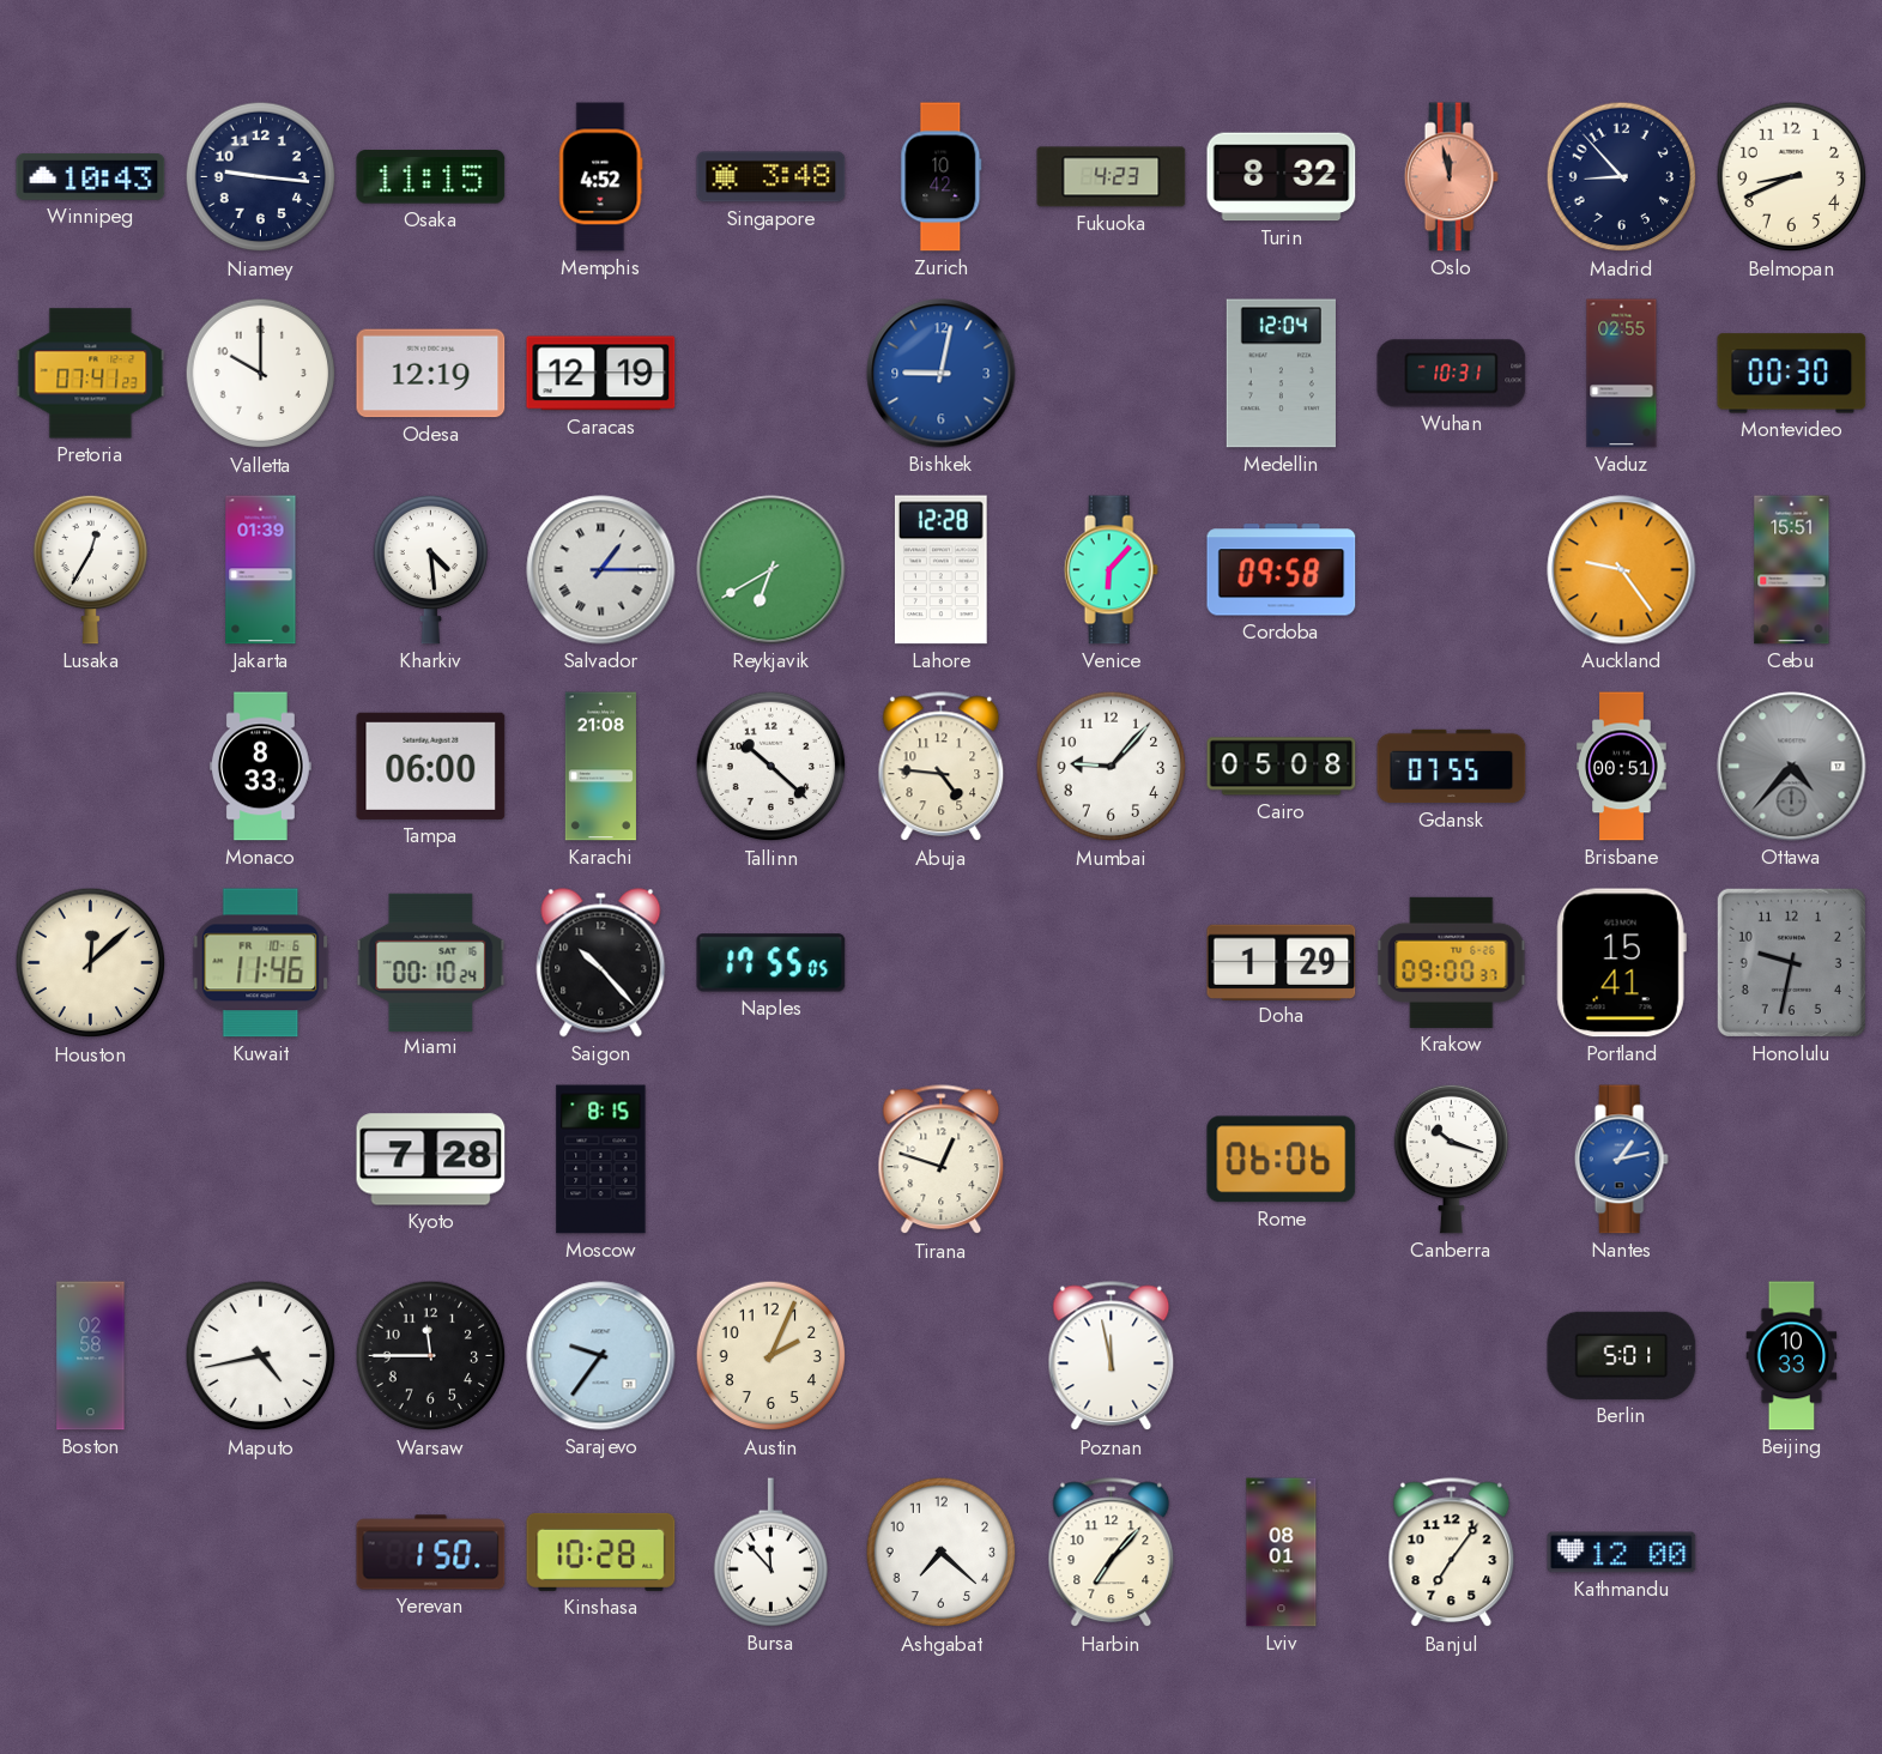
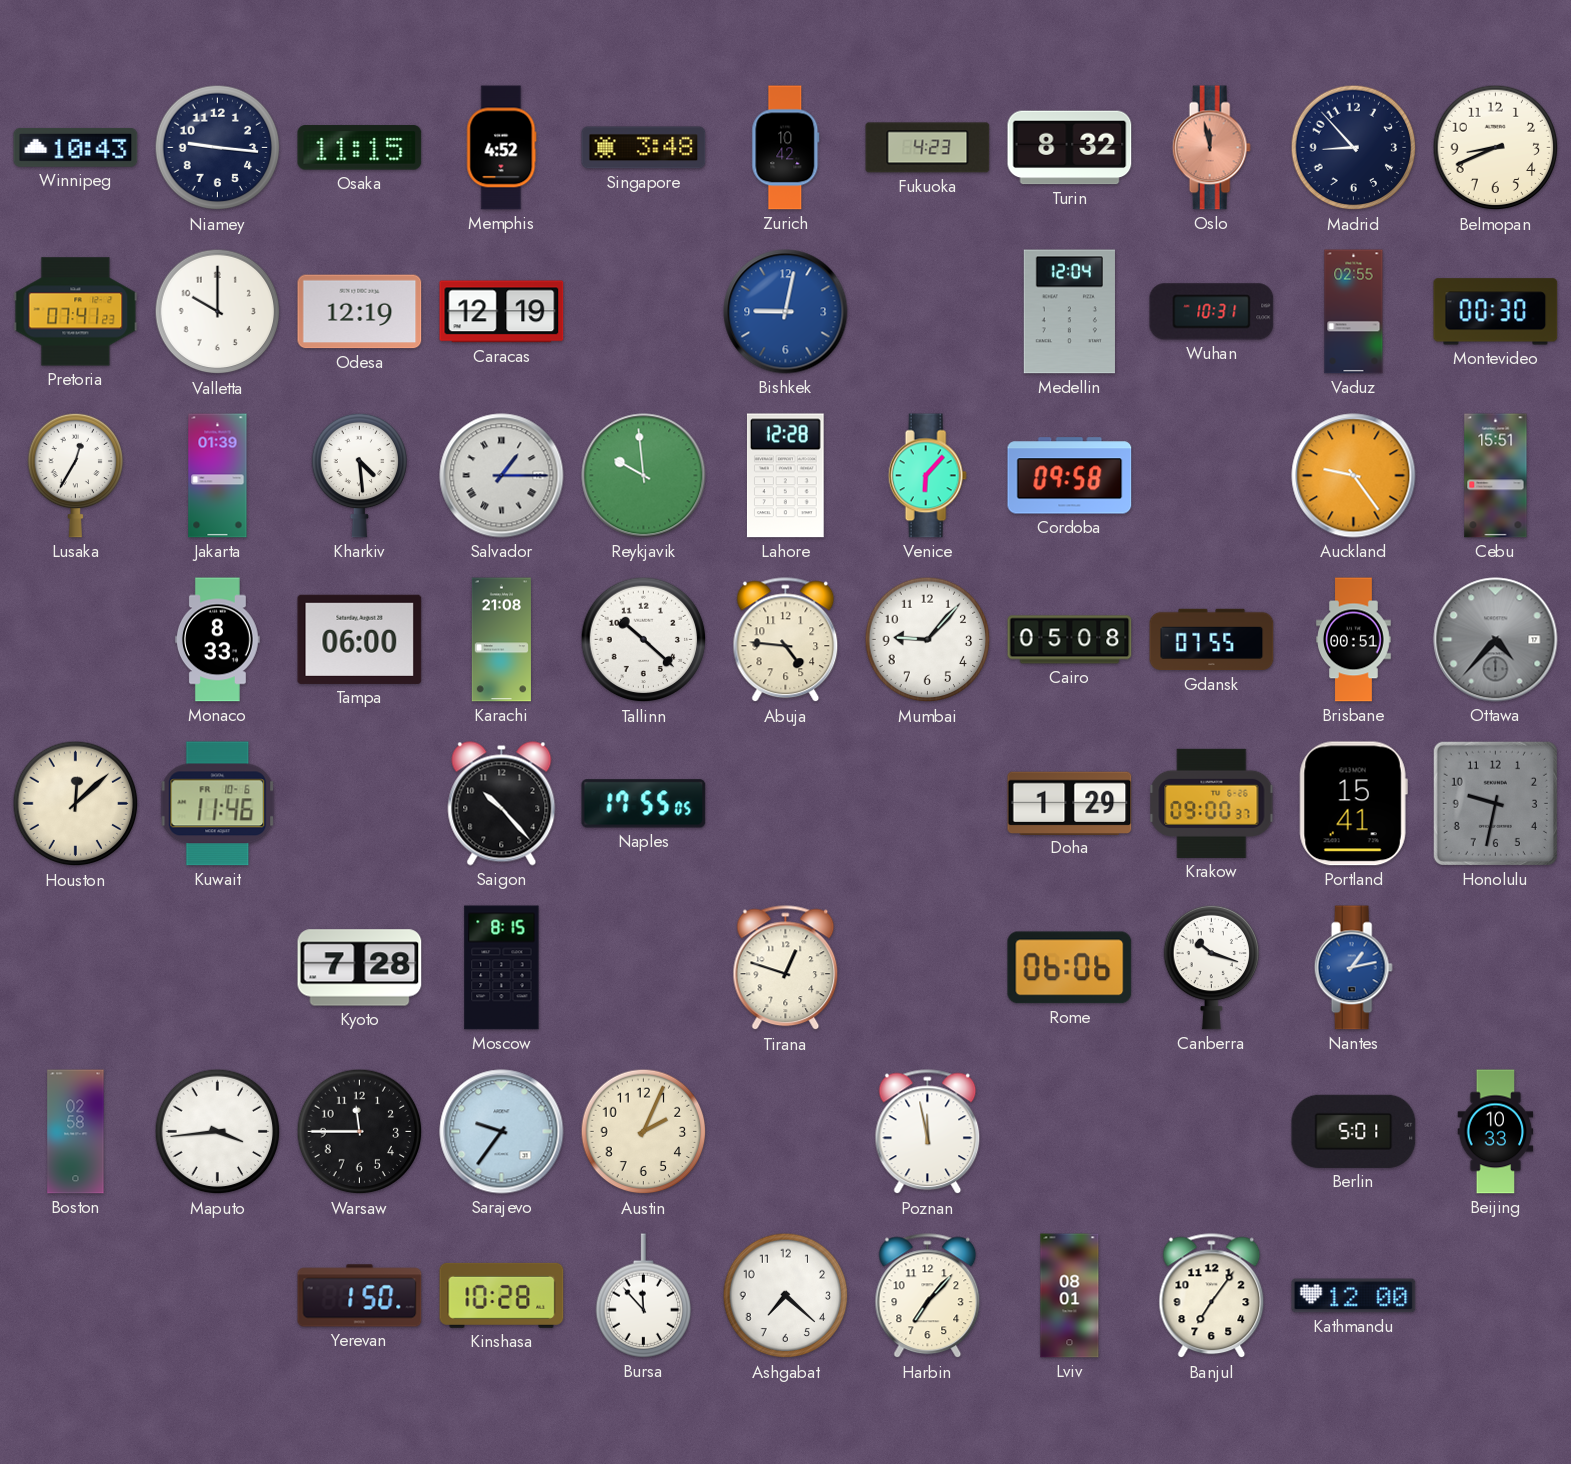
Reykjavik: 6:40 -> 9:59 (644, 476)
Miami: 00:10 -> none (431, 962)
Maputo: 4:43 -> 3:44 (218, 1132)
